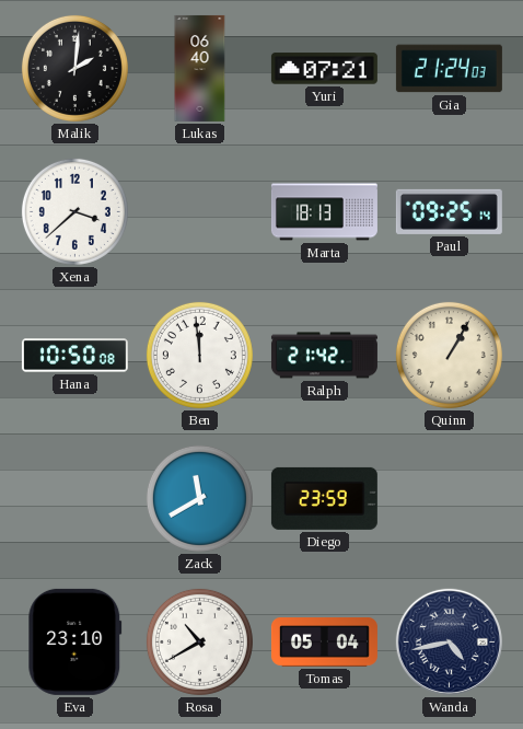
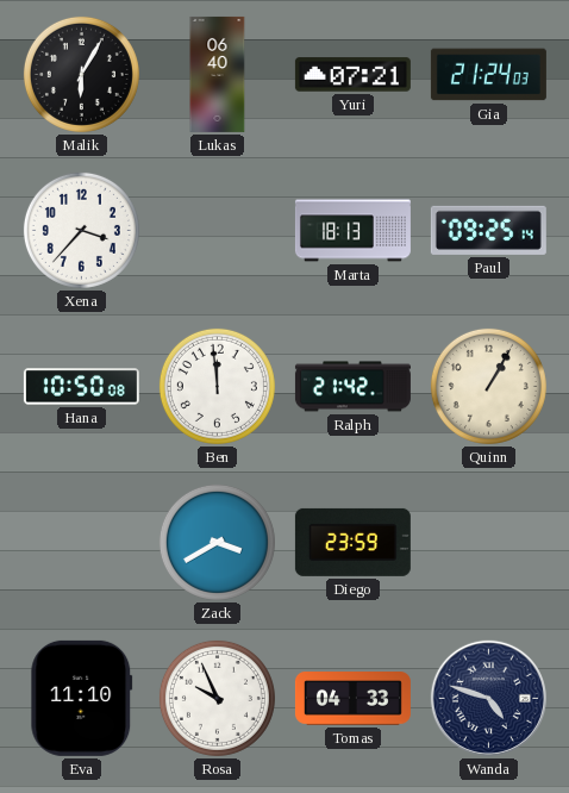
Malik: 2:01 -> 6:05 (81, 74)
Xena: 3:38 -> 3:37 (81, 230)
Zack: 11:40 -> 3:40 (217, 542)
Eva: 23:10 -> 11:10 (82, 698)
Rosa: 10:40 -> 9:56 (217, 698)
Tomas: 05:04 -> 04:33 (352, 699)
Wanda: 4:43 -> 4:48 (488, 698)
